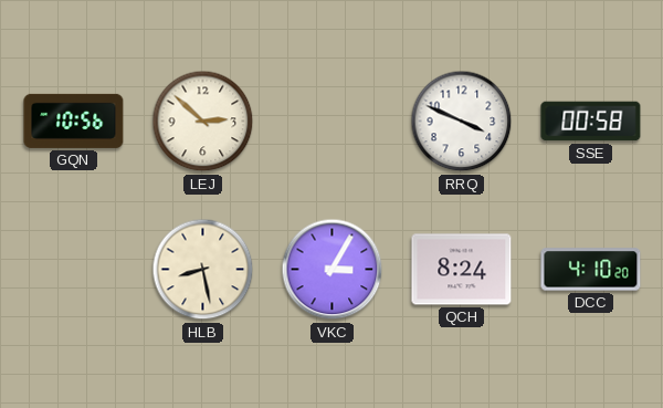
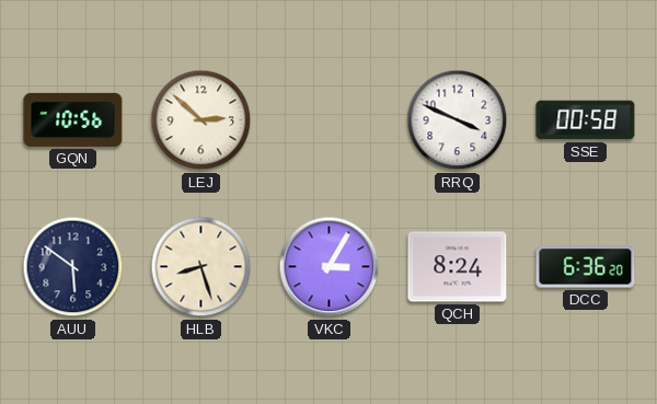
AUU: none -> 5:51 (73, 267)
HLB: 8:28 -> 8:27 (201, 267)
DCC: 4:10 -> 6:36 (586, 267)
